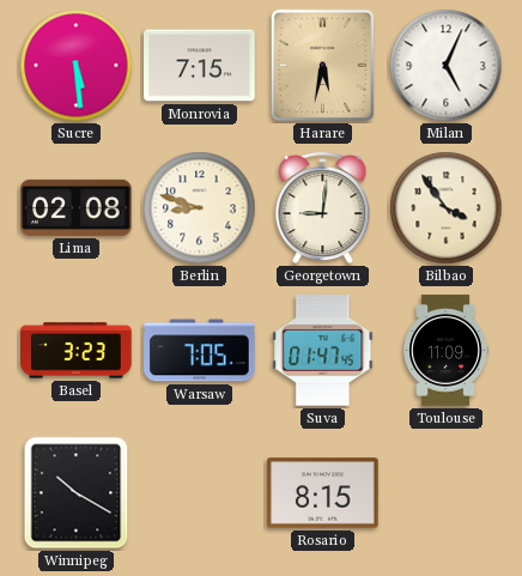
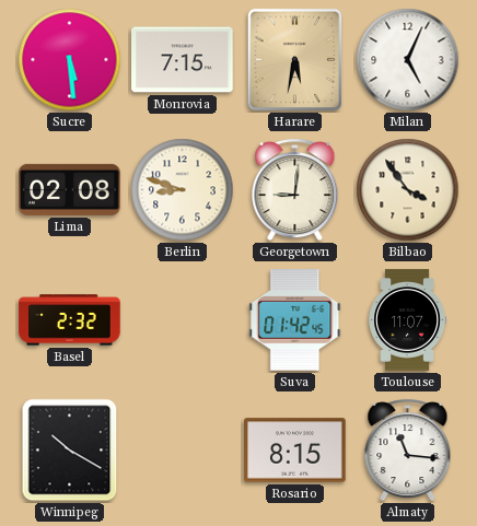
Basel: 3:23 -> 2:32 (70, 320)
Warsaw: 7:05 -> none (200, 351)
Suva: 01:47 -> 01:42 (295, 320)
Toulouse: 11:09 -> 11:07 (407, 320)
Almaty: none -> 11:16 (408, 451)
